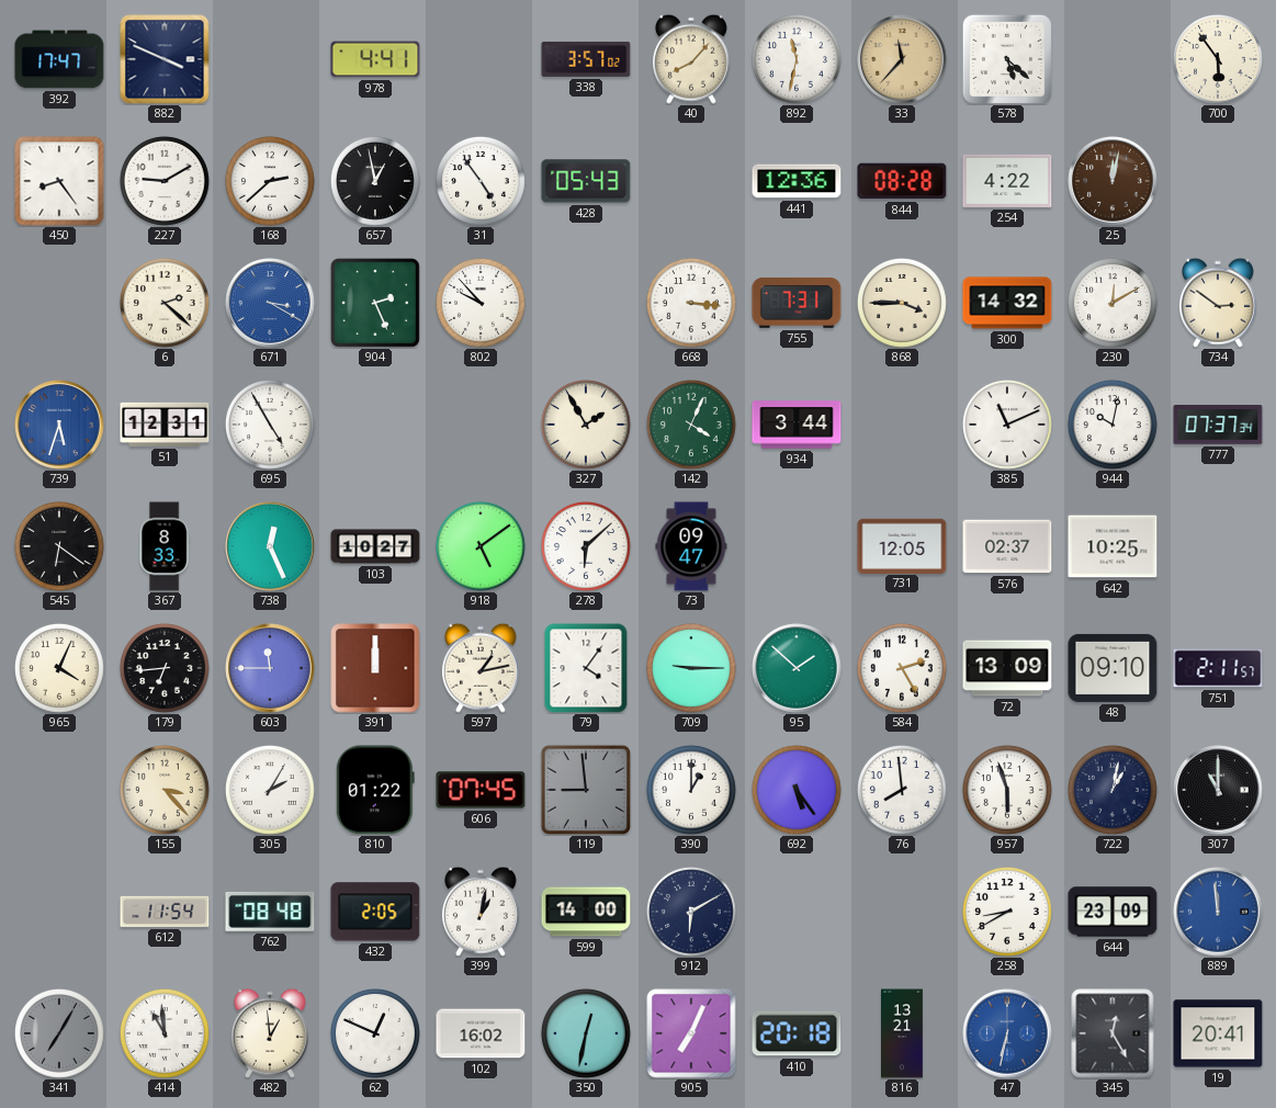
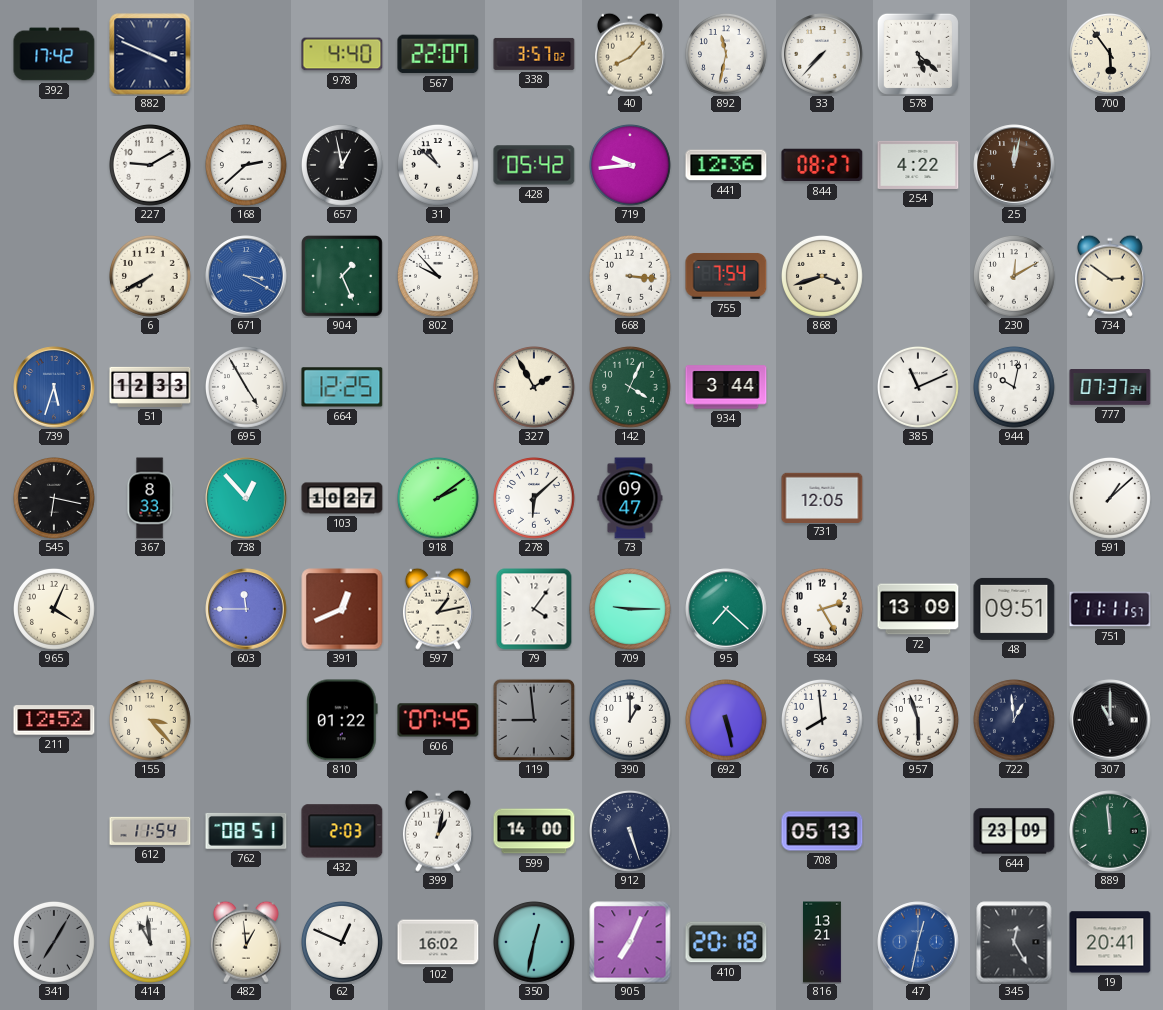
392: 17:47 -> 17:42 (54, 54)
978: 4:41 -> 4:40 (342, 54)
567: none -> 22:07 (438, 54)
33: 11:37 -> 7:37 (822, 54)
33 dial: champagne -> white (822, 54)
450: 8:24 -> none (59, 181)
31: 4:54 -> 10:52 (439, 166)
428: 05:43 -> 05:42 (534, 165)
719: none -> 9:44 (631, 166)
844: 08:28 -> 08:27 (822, 165)
6: 2:22 -> 7:40 (151, 277)
904: 2:26 -> 1:26 (342, 276)
755: 7:31 -> 7:54 (726, 276)
868: 3:45 -> 3:42 (823, 277)
300: 14:32 -> none (1007, 303)
51: 12:31 -> 12:33 (150, 387)
664: none -> 12:25 (342, 387)
545: 6:21 -> 6:17 (55, 499)
738: 12:26 -> 12:53 (246, 498)
918: 5:09 -> 2:09 (439, 499)
576: 02:37 -> none (1007, 546)
642: 10:25 -> none (1113, 546)
591: none -> 1:08 (1111, 499)
179: 6:44 -> none (166, 669)
391: 12:00 -> 12:41 (342, 609)
95: 1:52 -> 7:22 (726, 609)
48: 09:10 -> 09:51 (1014, 609)
751: 2:11 -> 11:11 (1110, 609)
211: none -> 12:52 (54, 720)
305: 2:05 -> none (271, 791)
692: 5:24 -> 5:28 (727, 721)
722: 1:02 -> 12:59 (1015, 721)
762: 08:48 -> 08:51 (246, 831)
432: 2:05 -> 2:03 (342, 831)
912: 6:10 -> 5:27 (631, 832)
708: none -> 05:13 (822, 831)
258: 8:40 -> none (1008, 913)
889 dial: blue -> green (1110, 831)
47: 6:32 -> 12:32 (918, 942)
